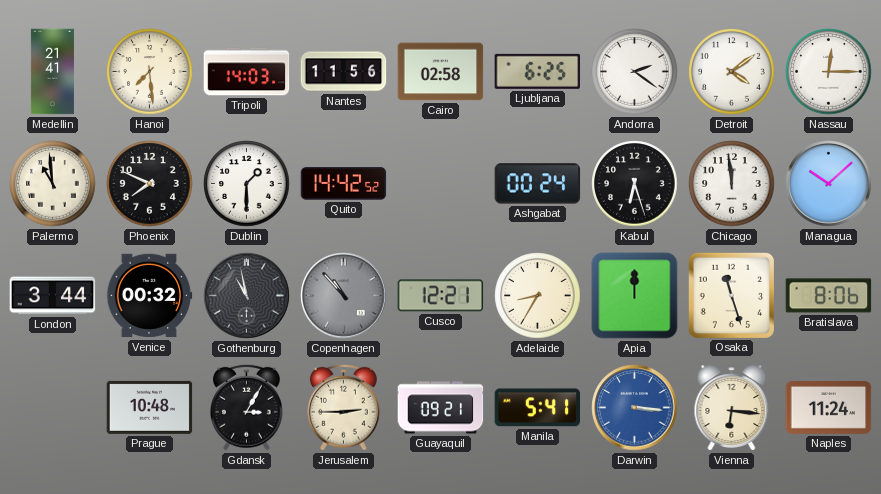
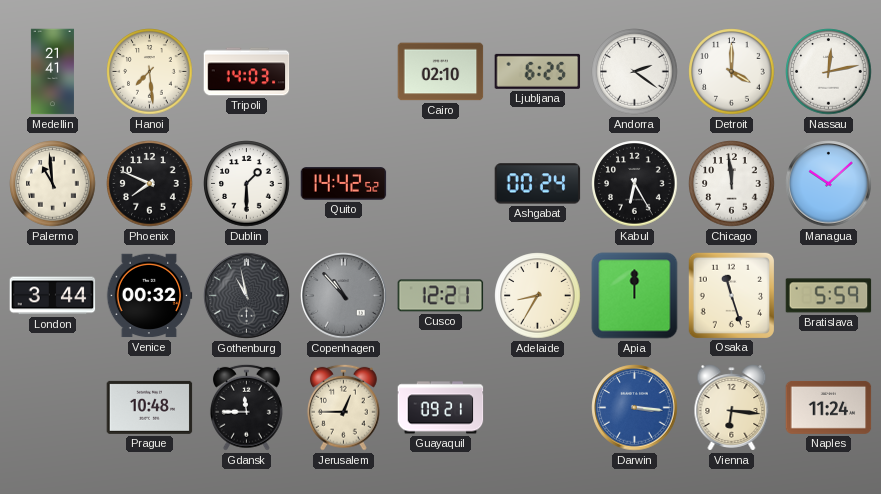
Nantes: 11:56 -> none (344, 72)
Cairo: 02:58 -> 02:10 (441, 72)
Detroit: 4:09 -> 4:00 (732, 72)
Nassau: 12:15 -> 12:13 (829, 72)
Kabul: 6:27 -> 6:25 (635, 184)
Bratislava: 8:06 -> 5:59 (829, 296)
Gdansk: 3:05 -> 11:45 (246, 407)
Jerusalem: 2:45 -> 12:45 (343, 407)
Manila: 5:41 -> none (538, 408)
